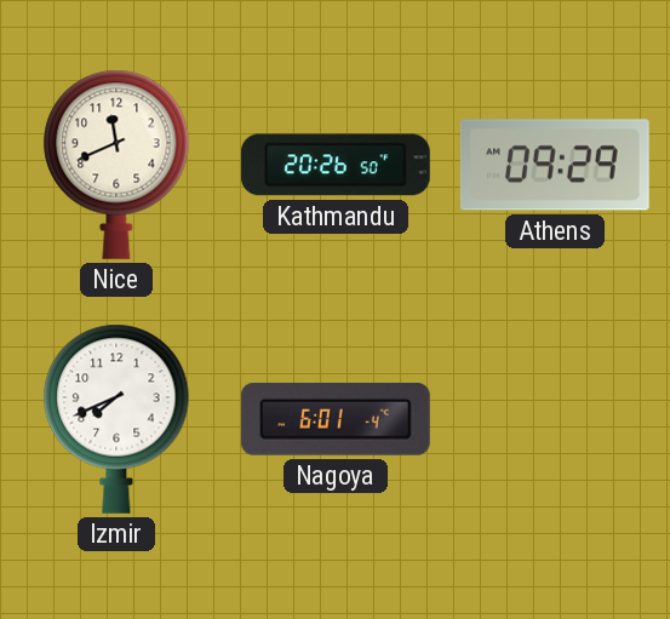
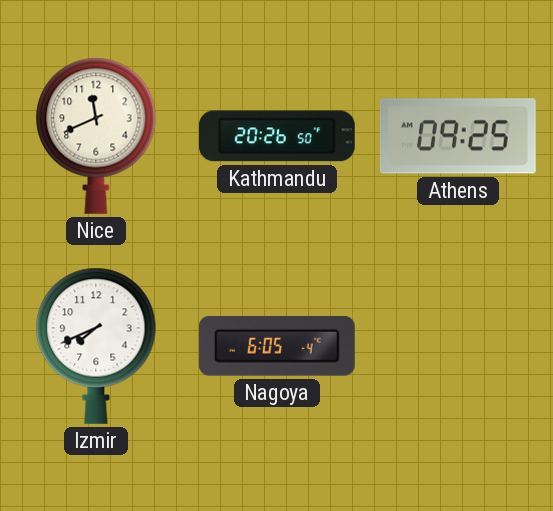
Athens: 09:29 -> 09:25 (458, 136)
Nagoya: 6:01 -> 6:05 (277, 346)
